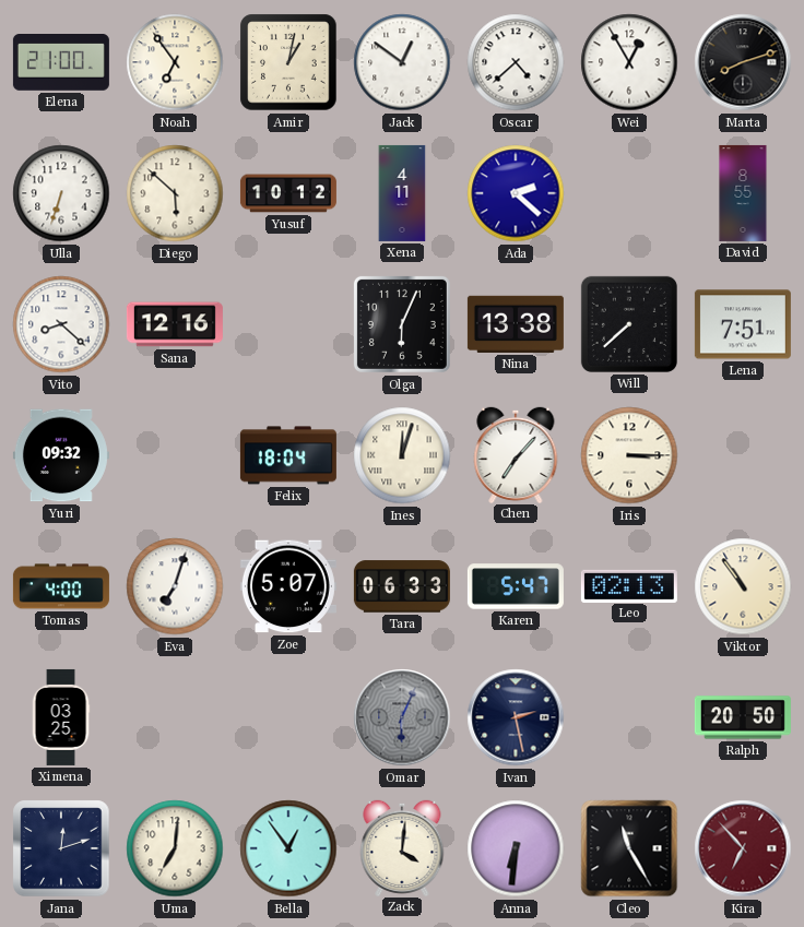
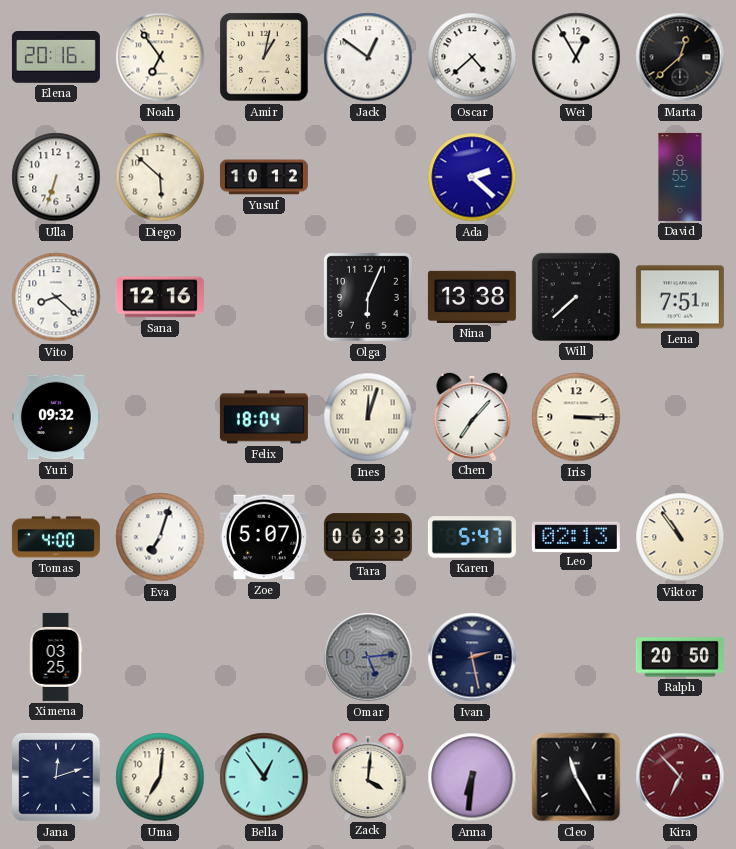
Elena: 21:00 -> 20:16 (56, 58)
Marta: 8:12 -> 12:38 (680, 57)
Xena: 4:11 -> none (402, 193)
Omar: 6:04 -> 5:14 (368, 657)
